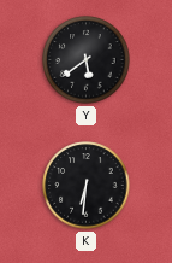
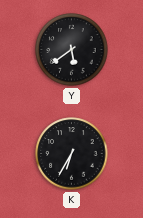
K: 6:31 -> 6:35 (72, 154)
